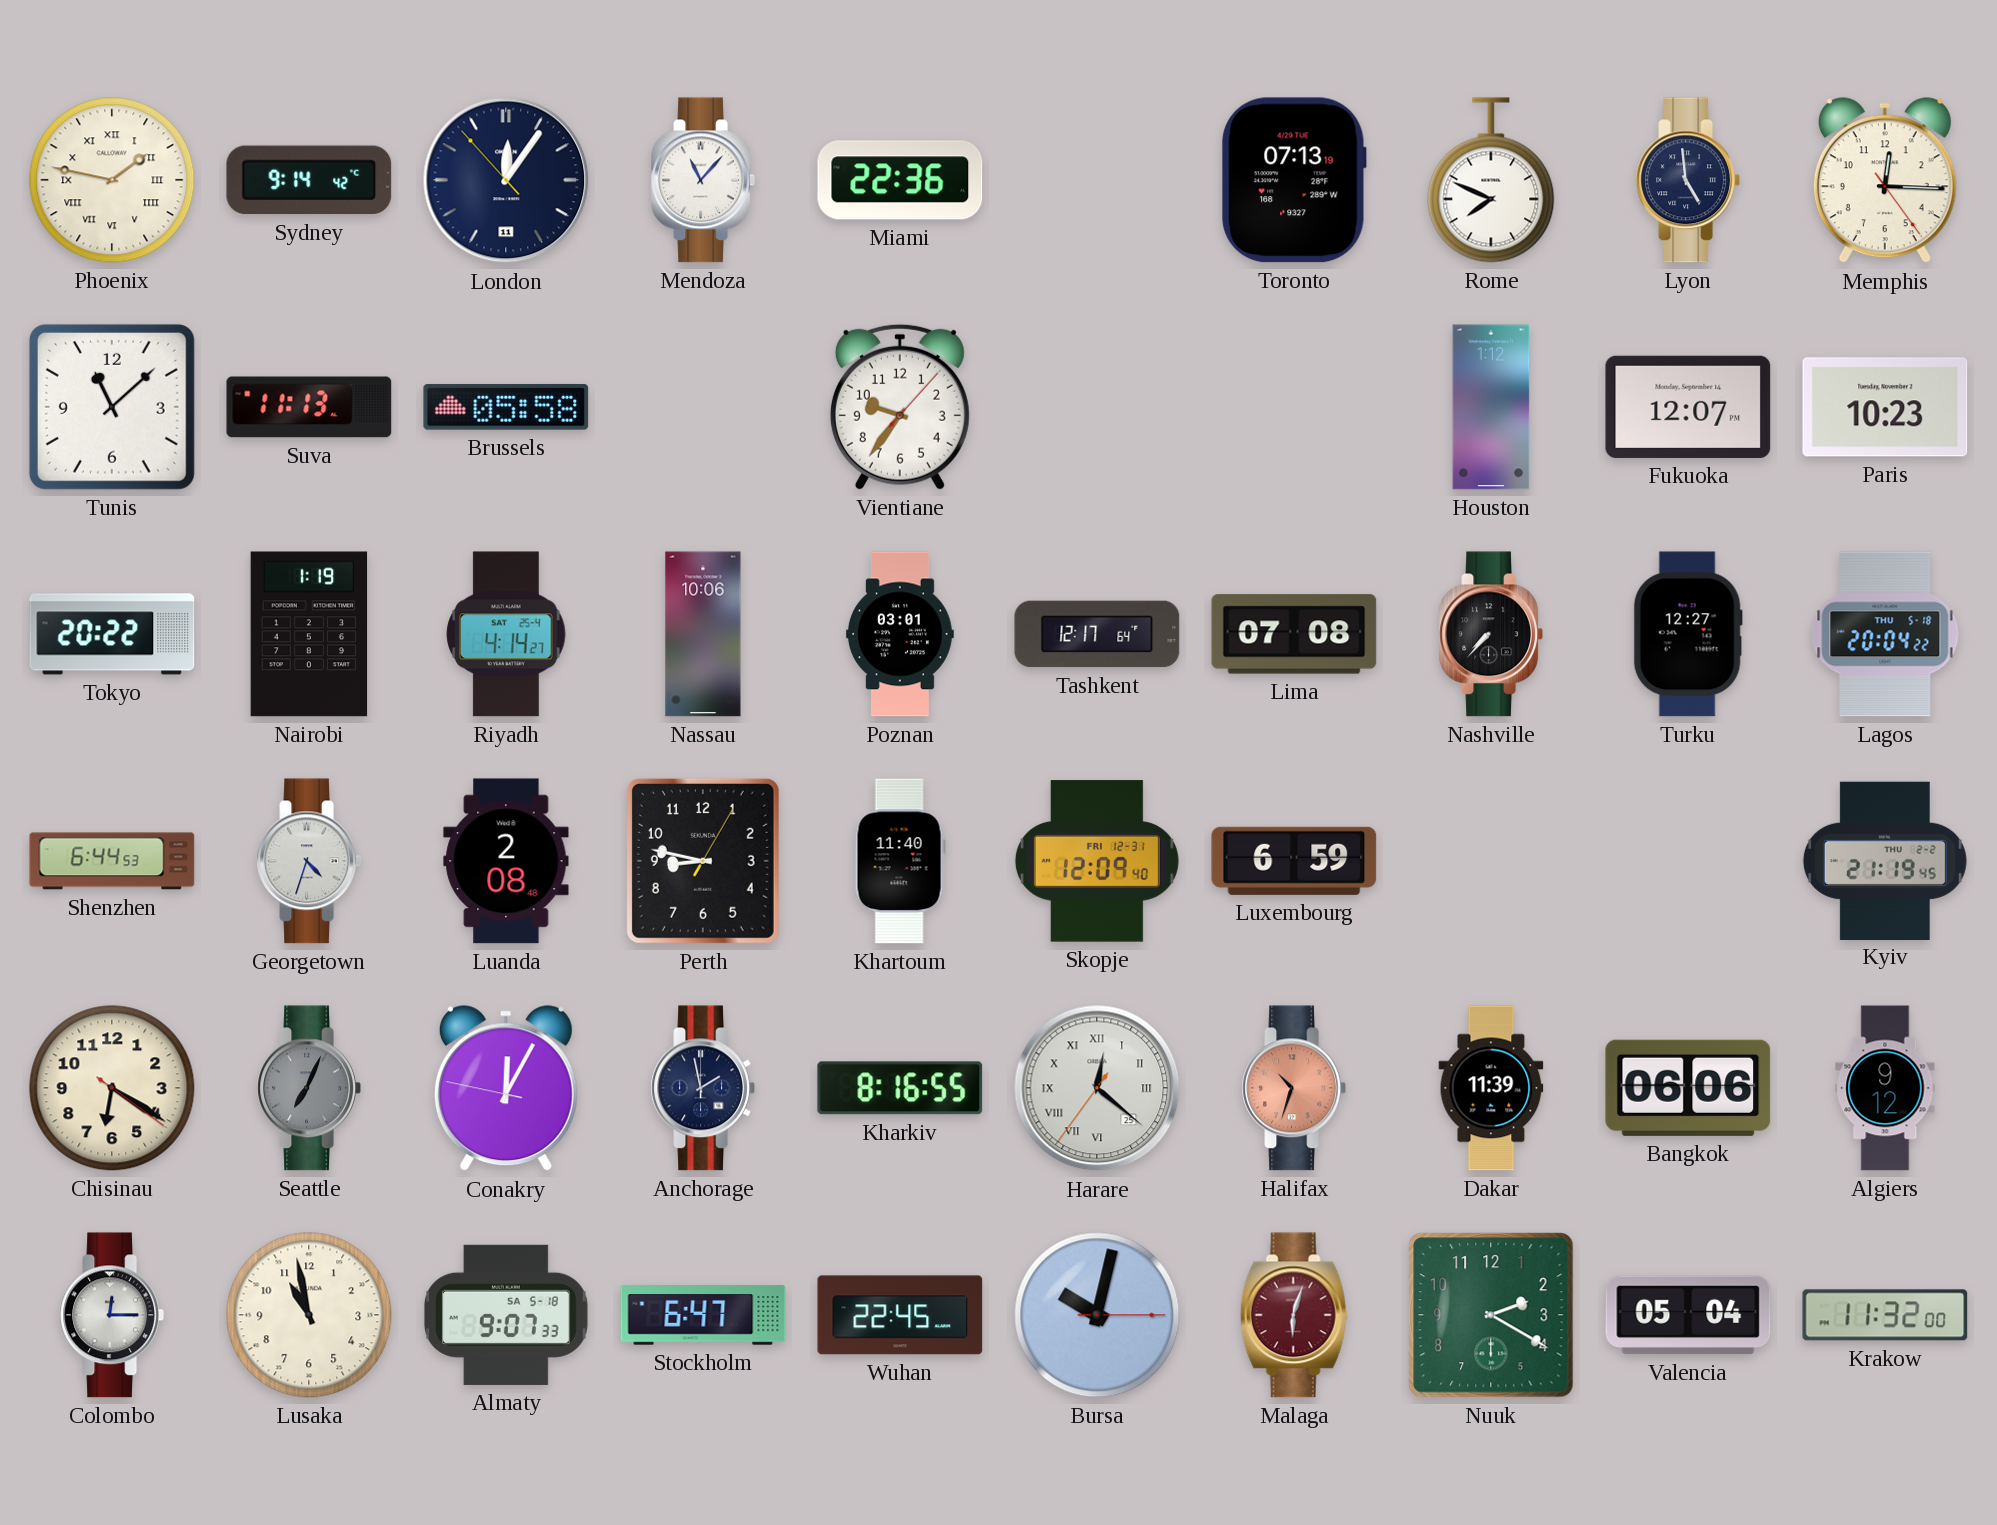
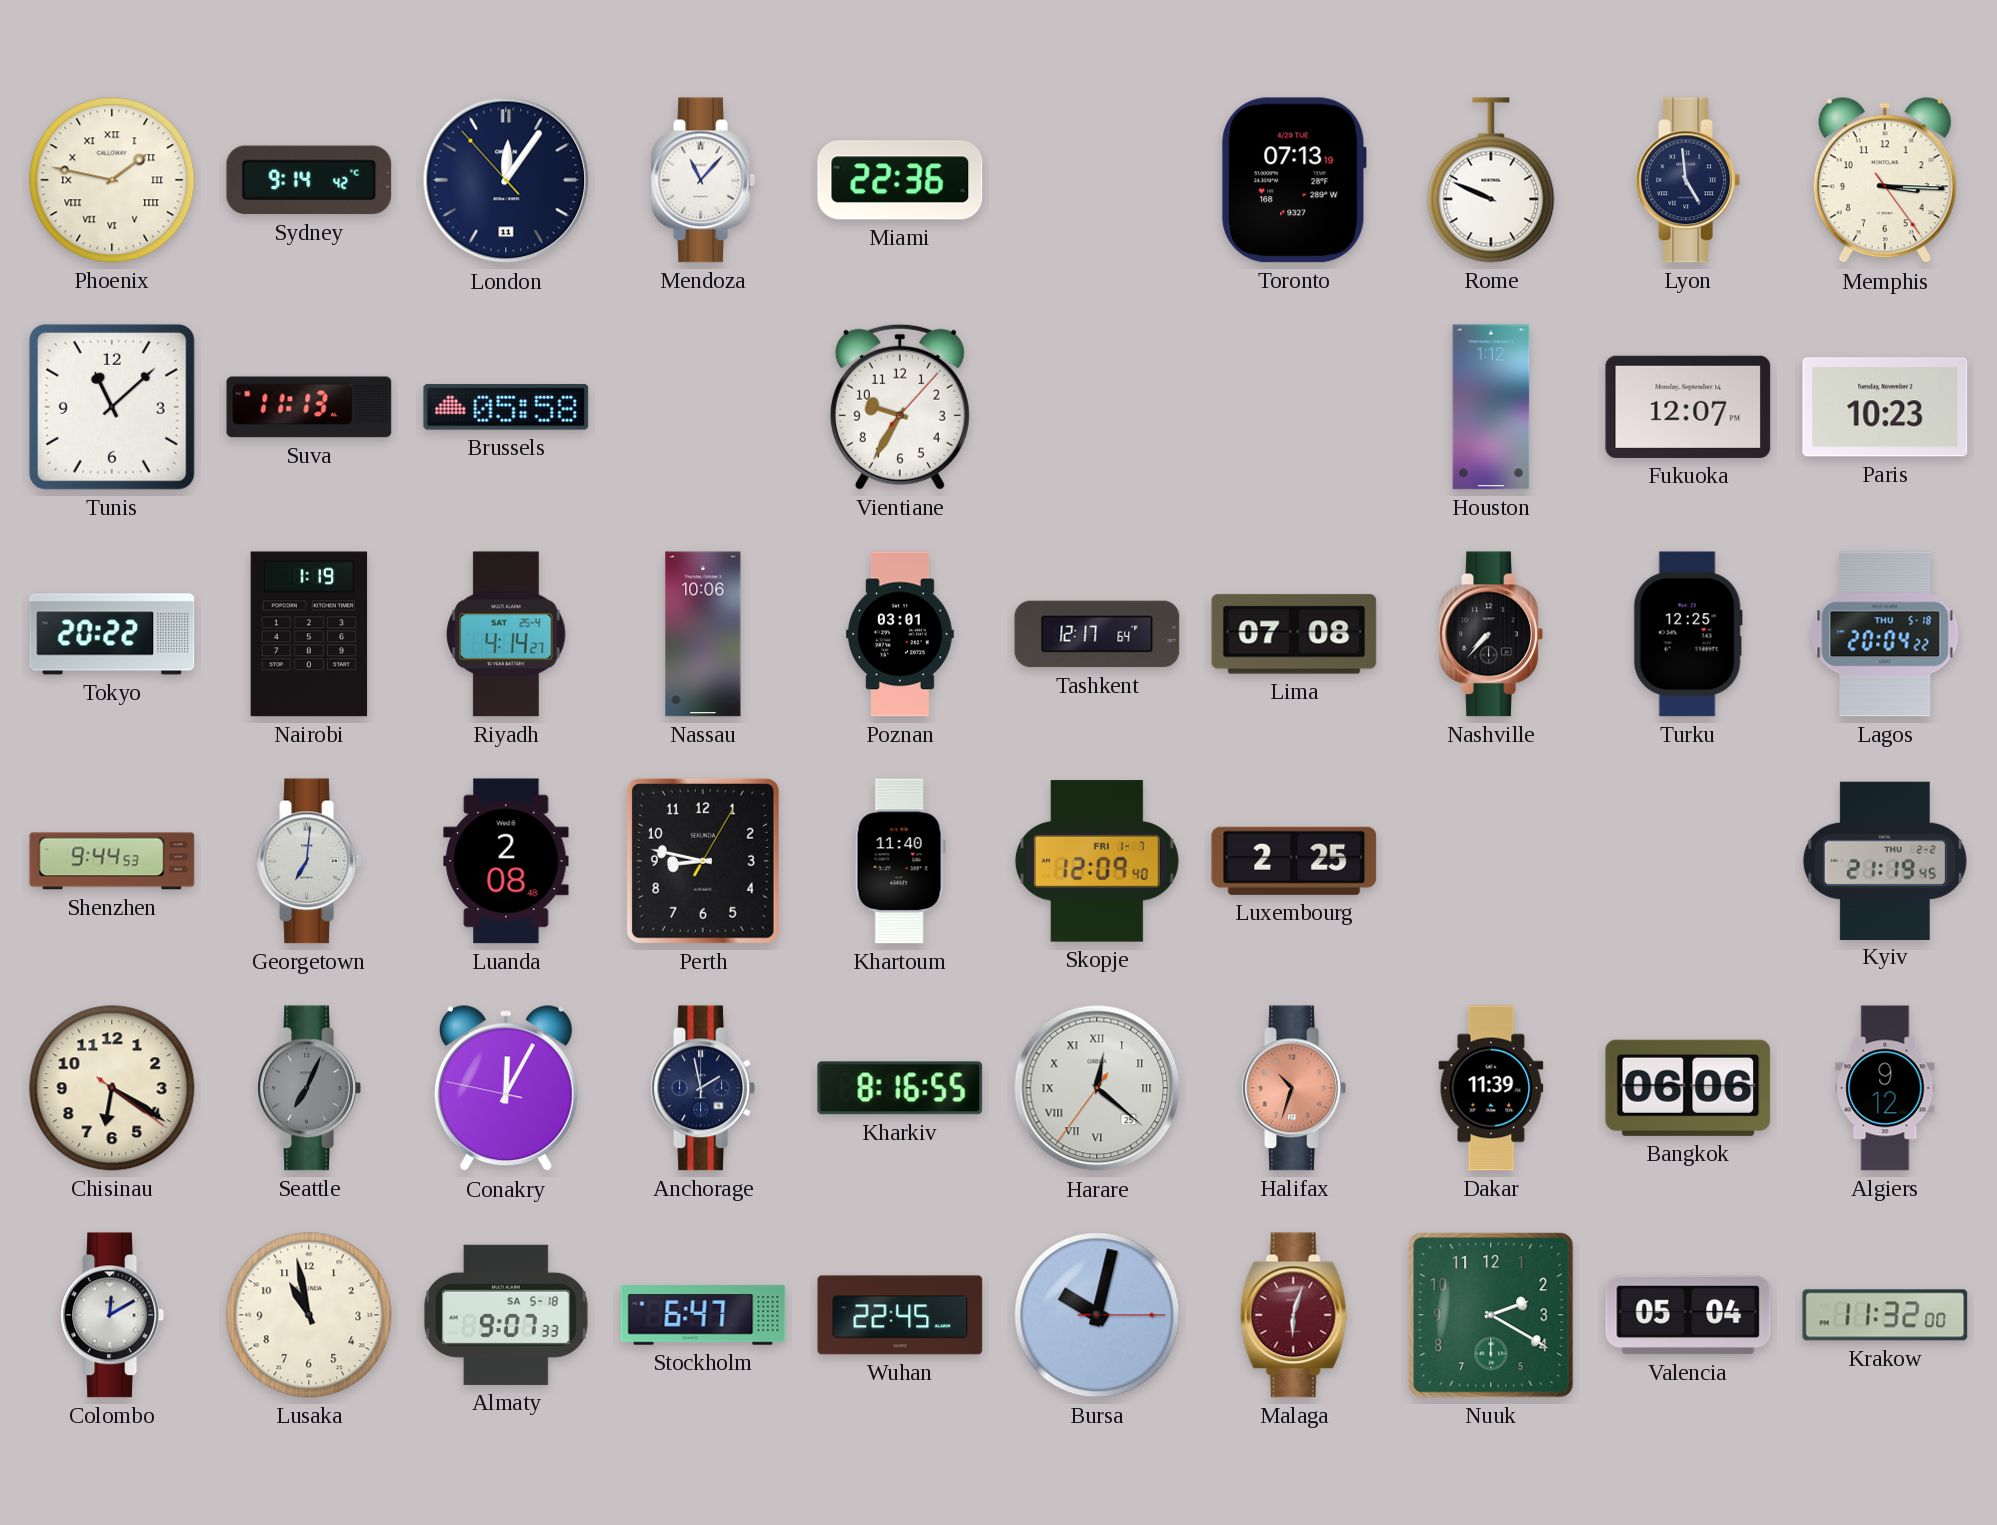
Rome: 7:49 -> 9:49 (1491, 180)
Memphis: 12:15 -> 3:15 (1885, 181)
Vientiane: 9:36 -> 9:35 (900, 407)
Turku: 12:27 -> 12:25 (1688, 634)
Shenzhen: 6:44 -> 9:44 (112, 861)
Georgetown: 4:33 -> 7:01 (308, 861)
Skopje date: FRI 12-31 -> FRI 1-7 (1097, 861)
Luxembourg: 6:59 -> 2:25 (1294, 861)
Colombo: 12:15 -> 12:10 (111, 1315)
